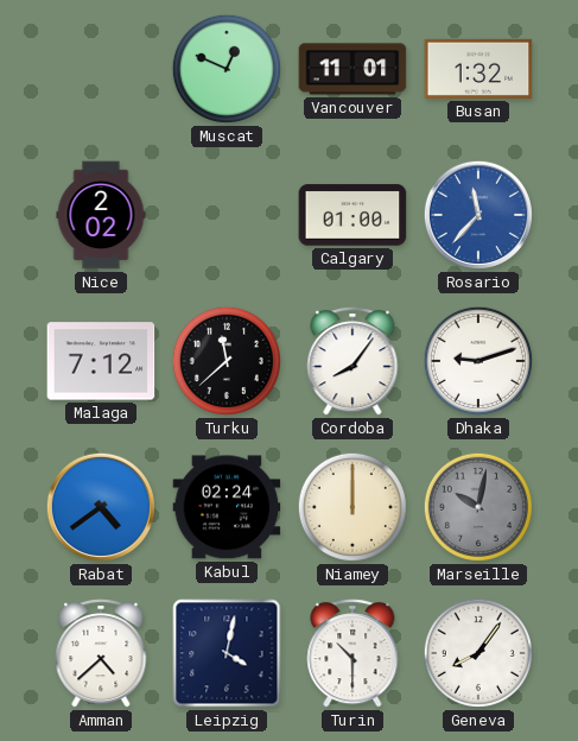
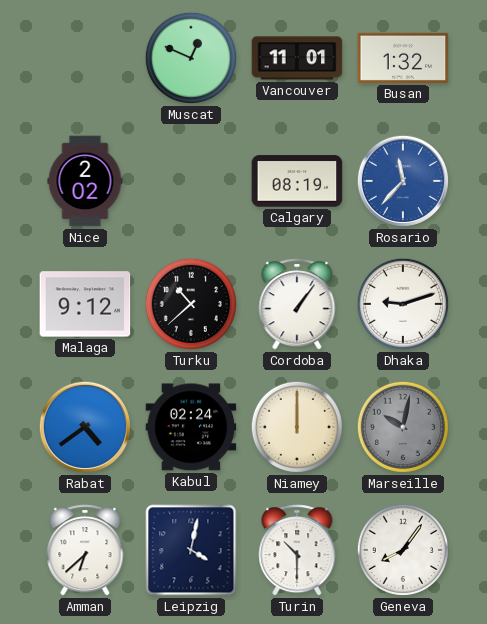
Calgary: 01:00 -> 08:19 (297, 181)
Malaga: 7:12 -> 9:12 (85, 304)
Turku: 11:38 -> 10:38 (191, 304)
Cordoba: 8:06 -> 1:06 (297, 304)
Amman: 4:38 -> 6:38 (85, 550)
